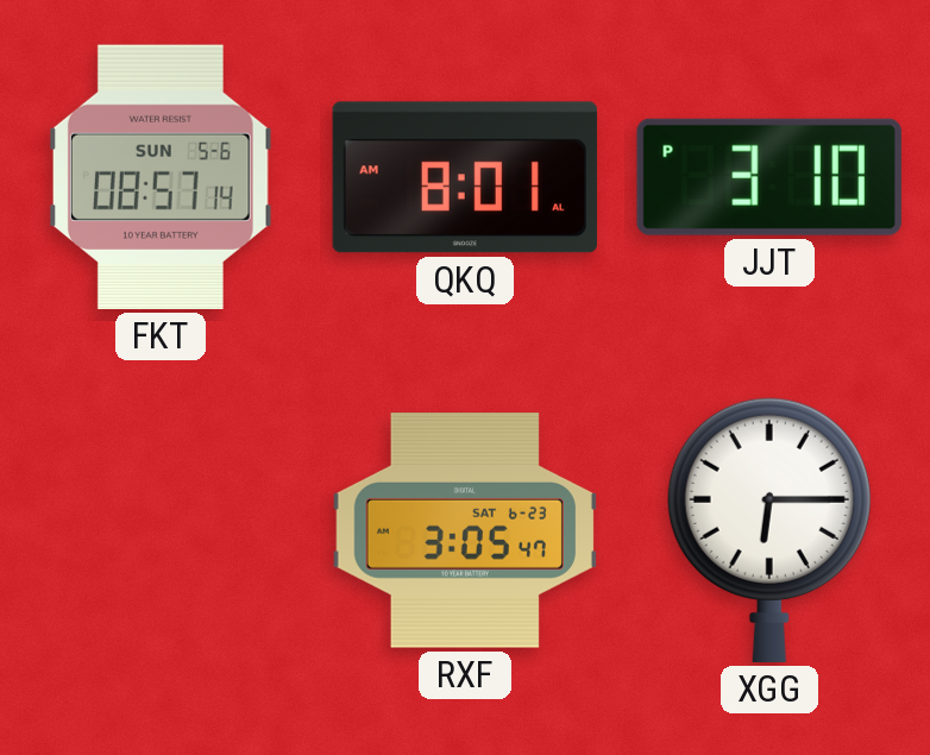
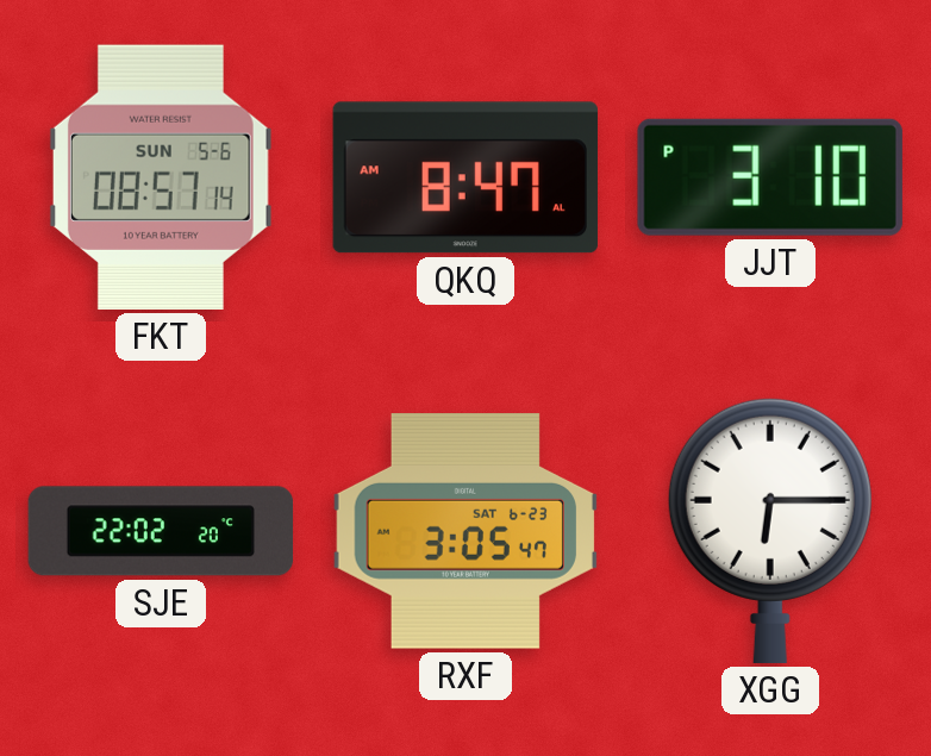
QKQ: 8:01 -> 8:47 (465, 177)
SJE: none -> 22:02 (161, 531)
